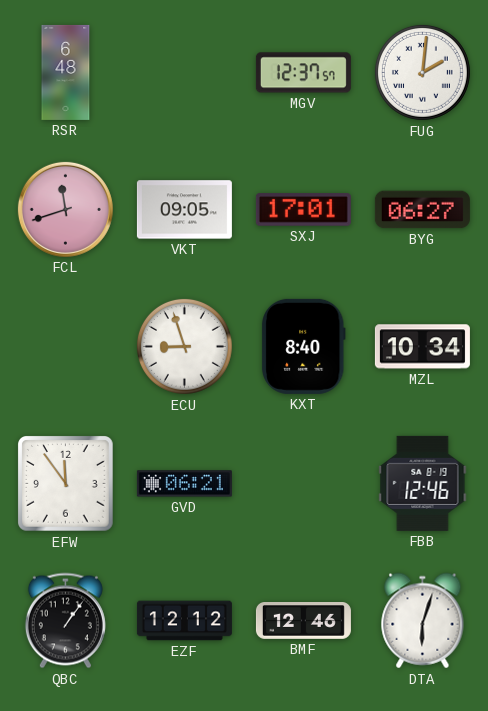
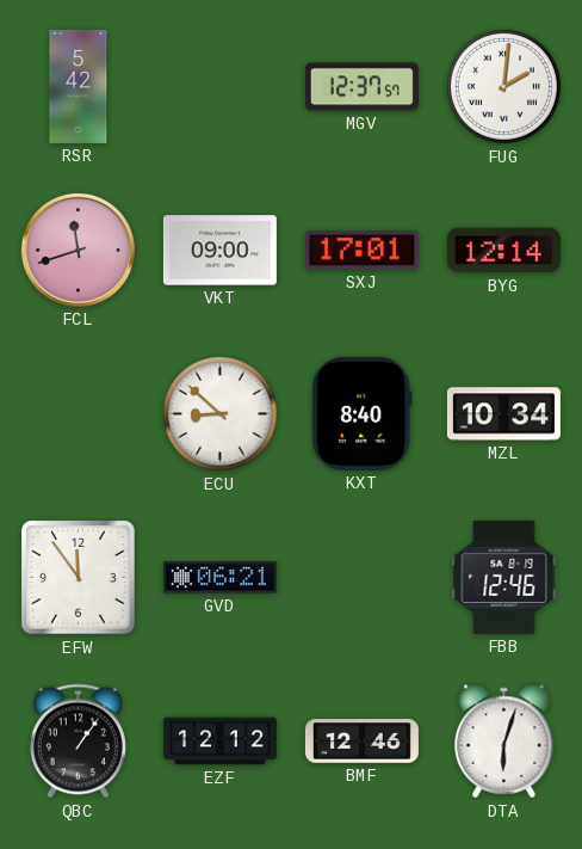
RSR: 6:48 -> 5:42 (79, 86)
VKT: 09:05 -> 09:00 (219, 251)
BYG: 06:27 -> 12:14 (503, 251)
ECU: 8:57 -> 8:52 (219, 413)
